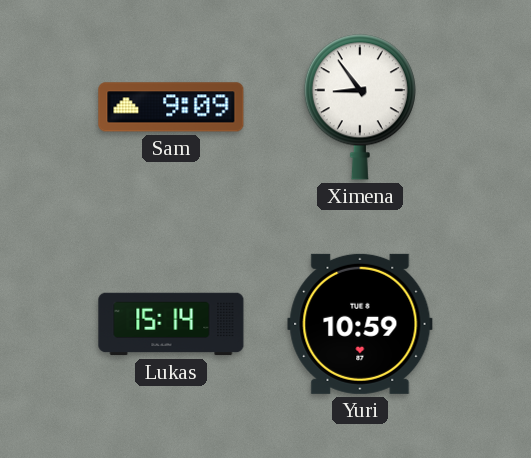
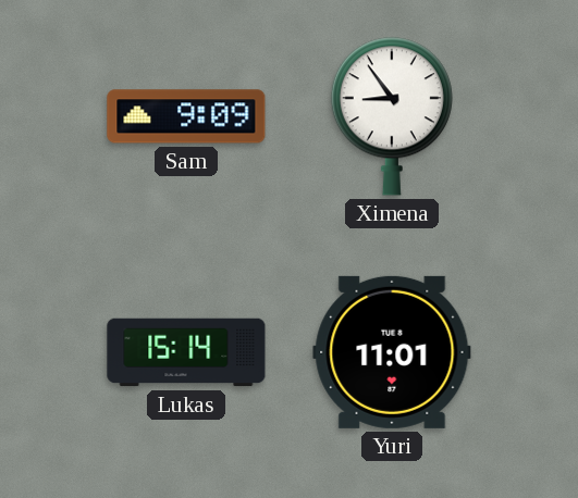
Yuri: 10:59 -> 11:01 (392, 352)
